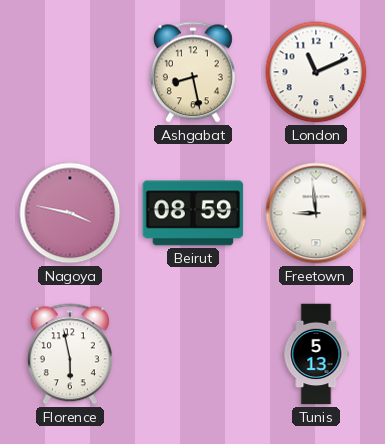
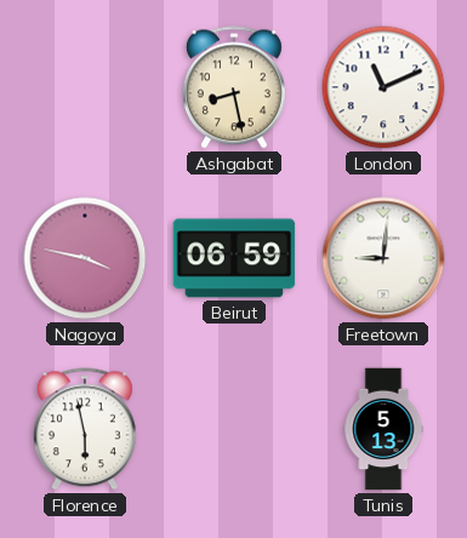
Beirut: 08:59 -> 06:59 (234, 258)
Freetown: 8:59 -> 9:01 (383, 258)
